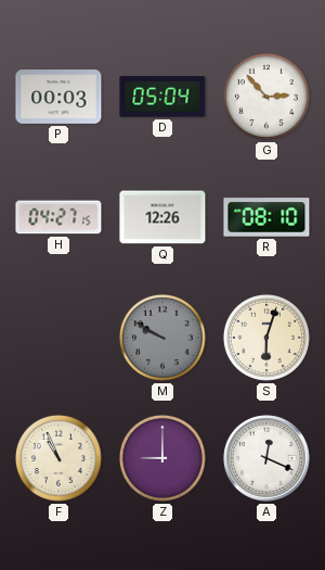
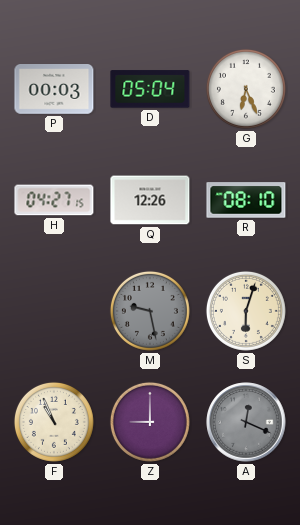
G: 2:53 -> 6:26 (246, 89)
M: 9:50 -> 9:28 (150, 311)
A dial: white -> grey (246, 422)
